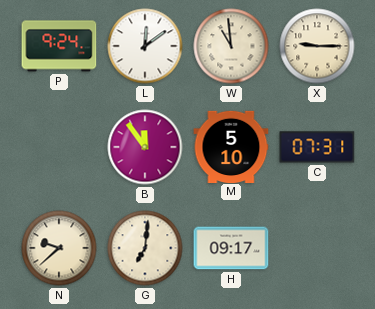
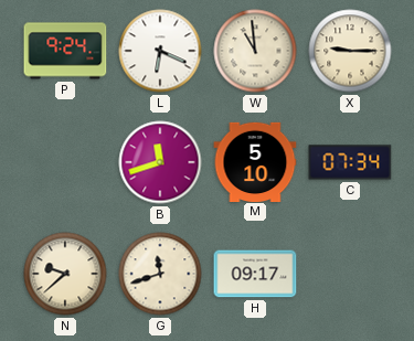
L: 12:09 -> 6:19 (160, 51)
B: 11:54 -> 11:42 (160, 162)
C: 07:31 -> 07:34 (350, 162)
G: 7:01 -> 11:42 (160, 274)
